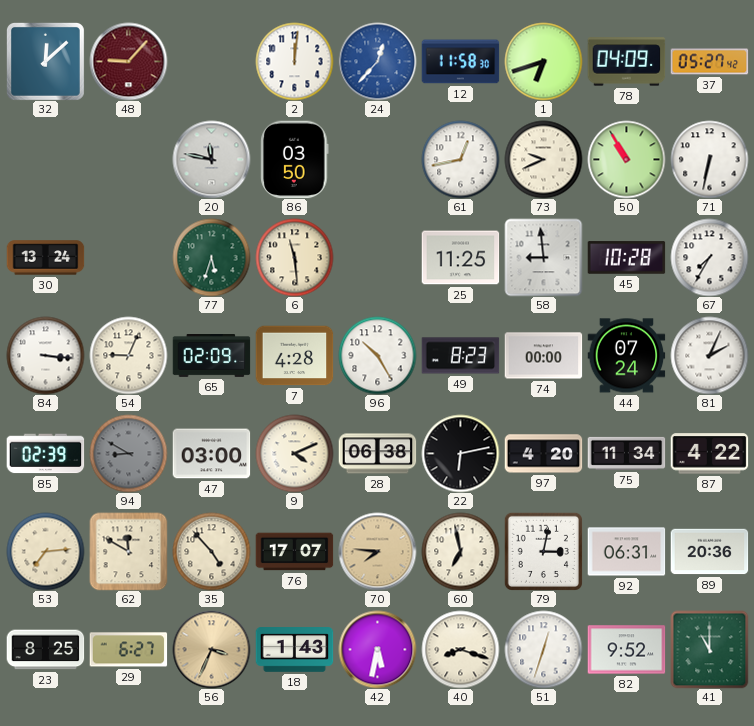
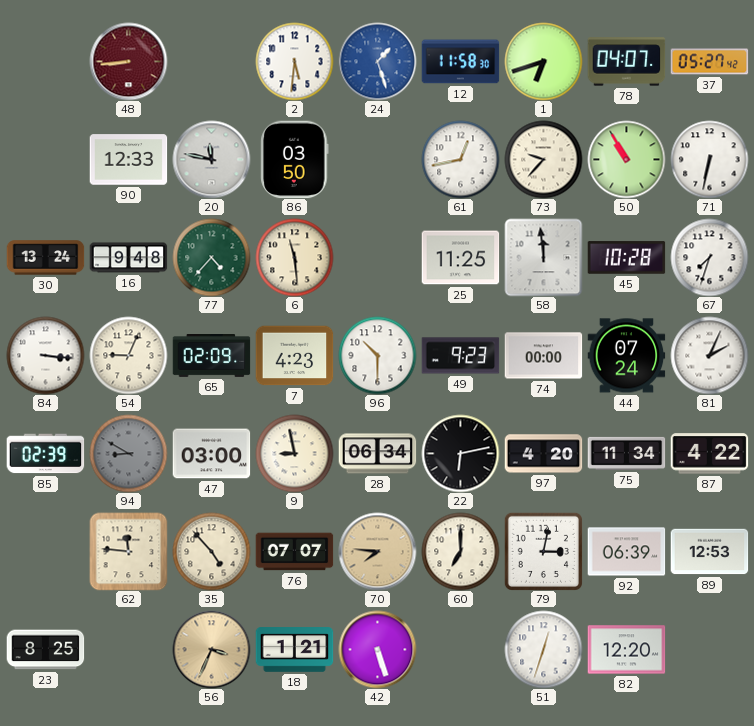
32: 12:08 -> none (45, 61)
48: 9:07 -> 8:44 (128, 61)
2: 12:01 -> 5:31 (294, 61)
24: 12:37 -> 1:27 (377, 61)
78: 04:09 -> 04:07 (626, 62)
90: none -> 12:33 (128, 160)
73: 9:41 -> 9:37 (543, 159)
16: none -> 9:48 (128, 258)
77: 5:33 -> 4:37 (211, 257)
58: 8:59 -> 11:59 (543, 257)
67: 7:35 -> 7:33 (709, 257)
7: 4:28 -> 4:23 (294, 356)
96: 10:25 -> 10:30 (377, 355)
49: 8:23 -> 9:23 (460, 356)
9: 4:11 -> 8:58 (294, 453)
28: 06:38 -> 06:34 (377, 454)
53: 7:14 -> none (45, 551)
62: 11:50 -> 11:46 (128, 551)
76: 17:07 -> 07:07 (294, 552)
60: 6:58 -> 7:00 (460, 551)
92: 06:31 -> 06:39 (626, 552)
89: 20:36 -> 12:53 (709, 552)
29: 6:27 -> none (128, 650)
18: 1:43 -> 1:21 (294, 650)
42: 5:32 -> 5:27 (377, 649)
40: 8:18 -> none (460, 649)
82: 9:52 -> 12:20 (626, 650)
41: 11:00 -> none (709, 649)
